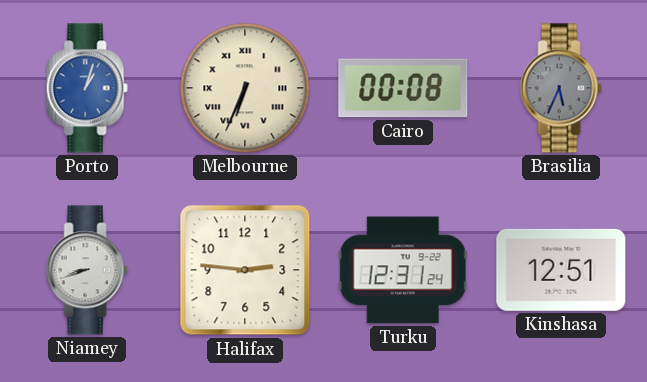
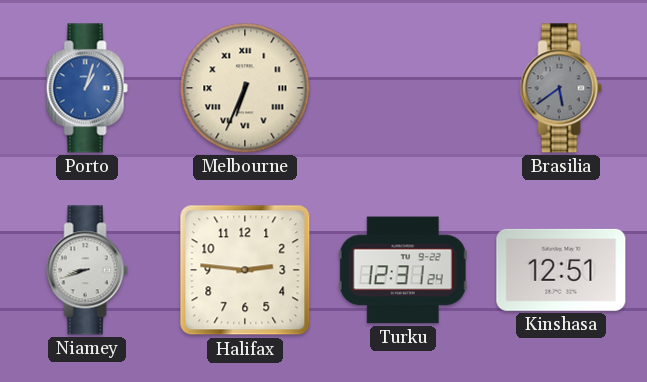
Cairo: 00:08 -> none (403, 88)
Brasilia: 5:34 -> 5:39 (561, 88)
